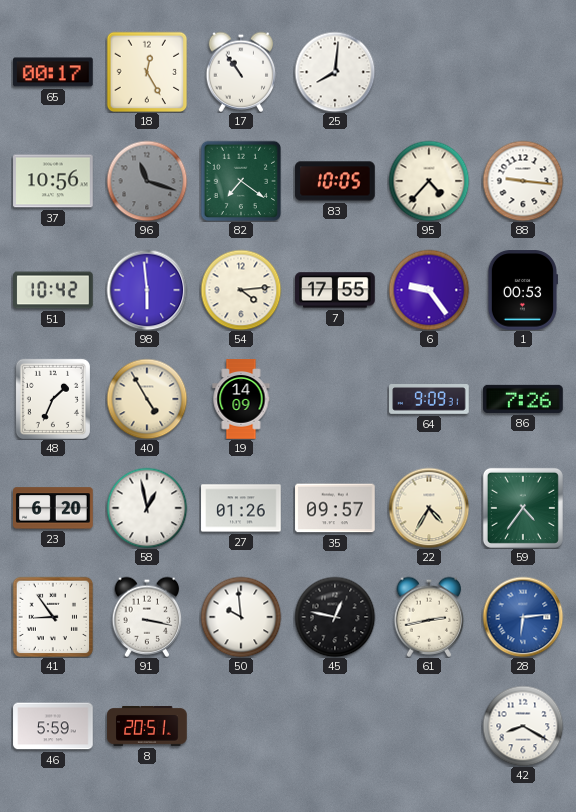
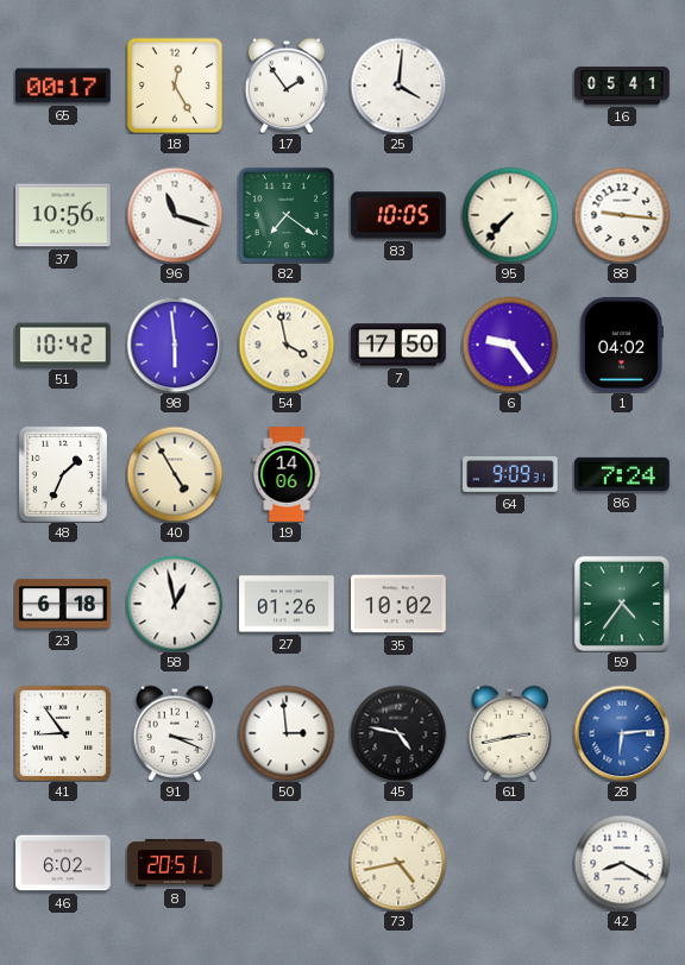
17: 10:54 -> 1:54 (287, 86)
25: 8:01 -> 4:01 (398, 86)
16: none -> 05:41 (622, 86)
96 dial: grey -> white (175, 215)
95: 4:37 -> 7:37 (510, 215)
54: 4:14 -> 3:58 (287, 345)
7: 17:55 -> 17:50 (398, 345)
1: 00:53 -> 04:02 (621, 345)
19: 14:09 -> 14:06 (287, 474)
86: 7:26 -> 7:24 (622, 474)
23: 6:20 -> 6:18 (63, 604)
35: 09:57 -> 10:02 (398, 604)
22: 4:35 -> none (429, 508)
91: 3:17 -> 3:19 (175, 733)
50: 9:59 -> 2:59 (287, 733)
45: 12:47 -> 4:47 (398, 733)
46: 5:59 -> 6:02 (63, 863)
73: none -> 4:43 (398, 863)
